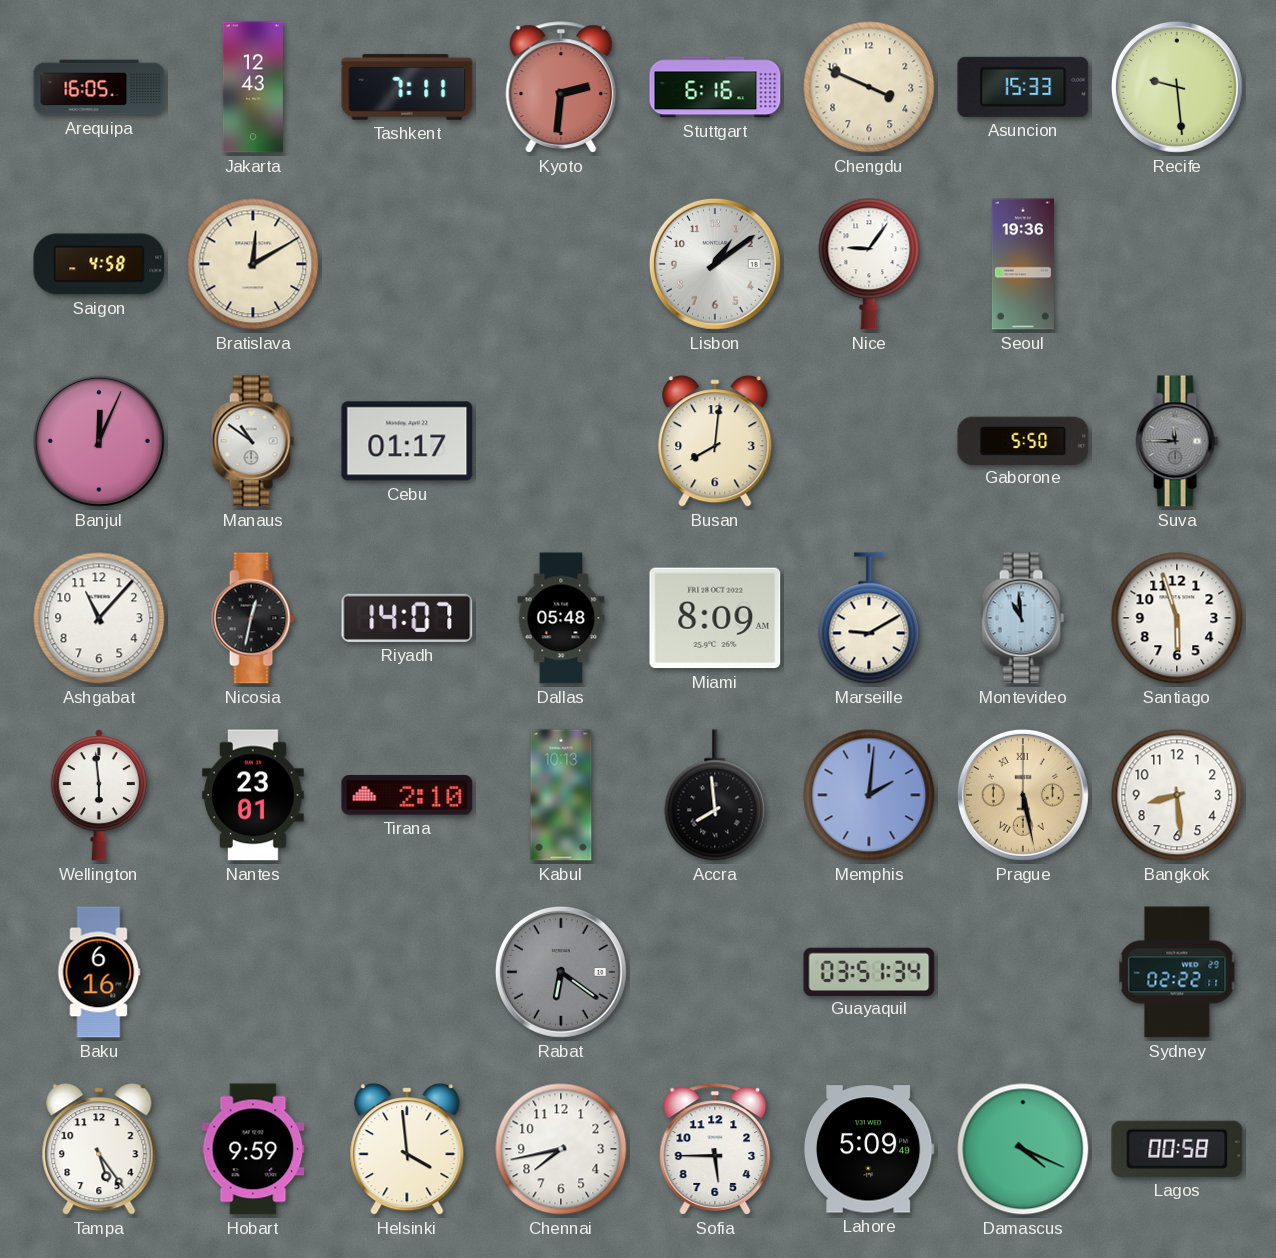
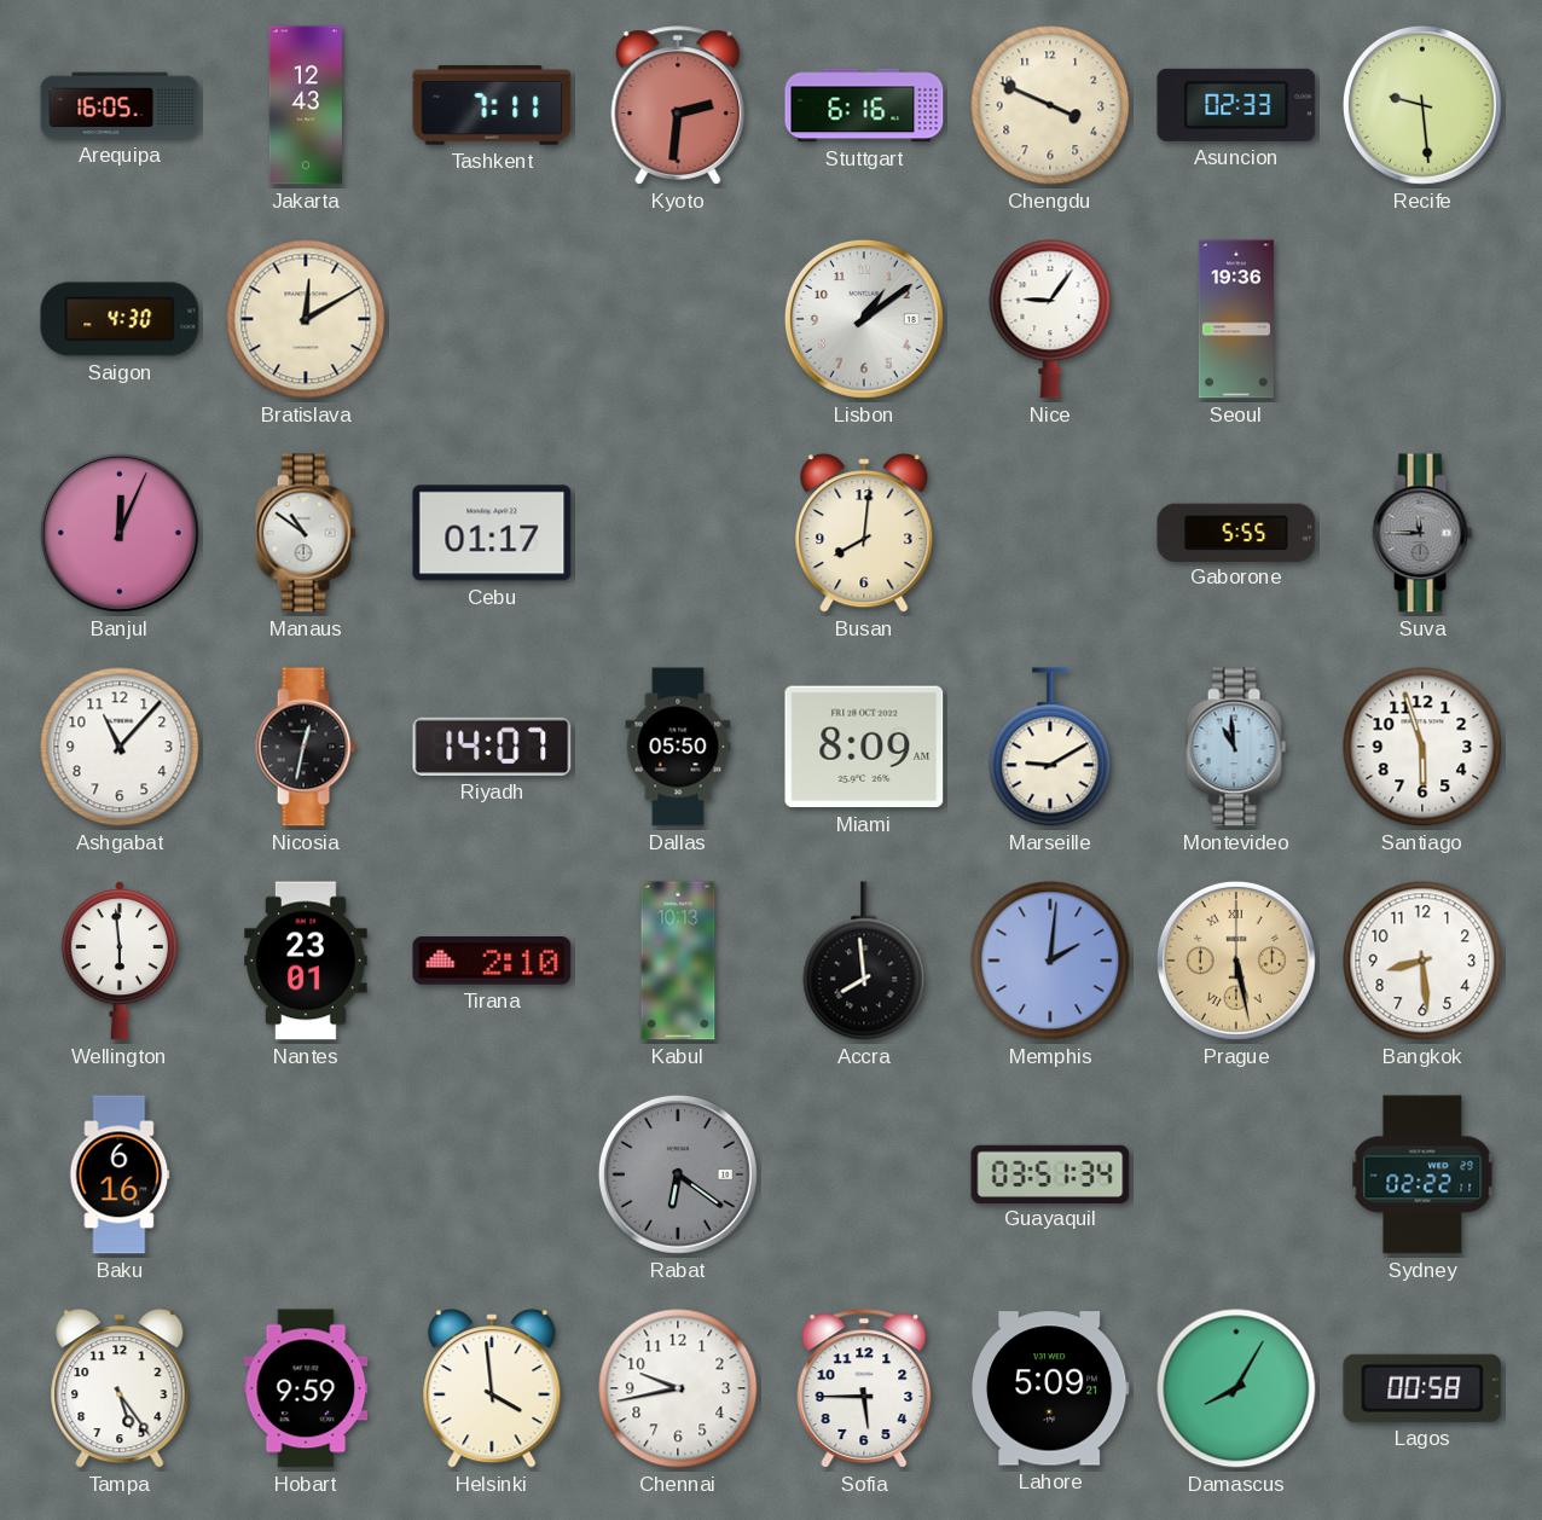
Asuncion: 15:33 -> 02:33 (1236, 105)
Saigon: 4:58 -> 4:30 (120, 319)
Gaborone: 5:50 -> 5:55 (1236, 532)
Dallas: 05:48 -> 05:50 (678, 747)
Chennai: 7:43 -> 9:43 (678, 1388)
Lahore: 5:09:49 -> 5:09:21 (1050, 1388)
Damascus: 4:19 -> 8:05 (1236, 1388)
